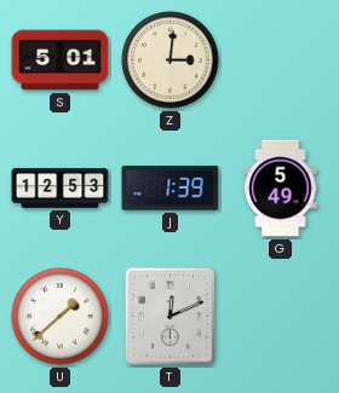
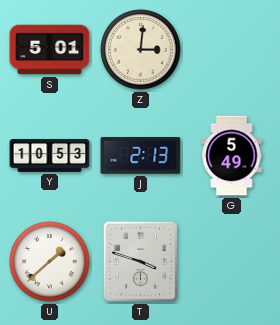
Y: 12:53 -> 10:53 (50, 156)
J: 1:39 -> 2:13 (141, 156)
T: 12:11 -> 3:48 (140, 261)
